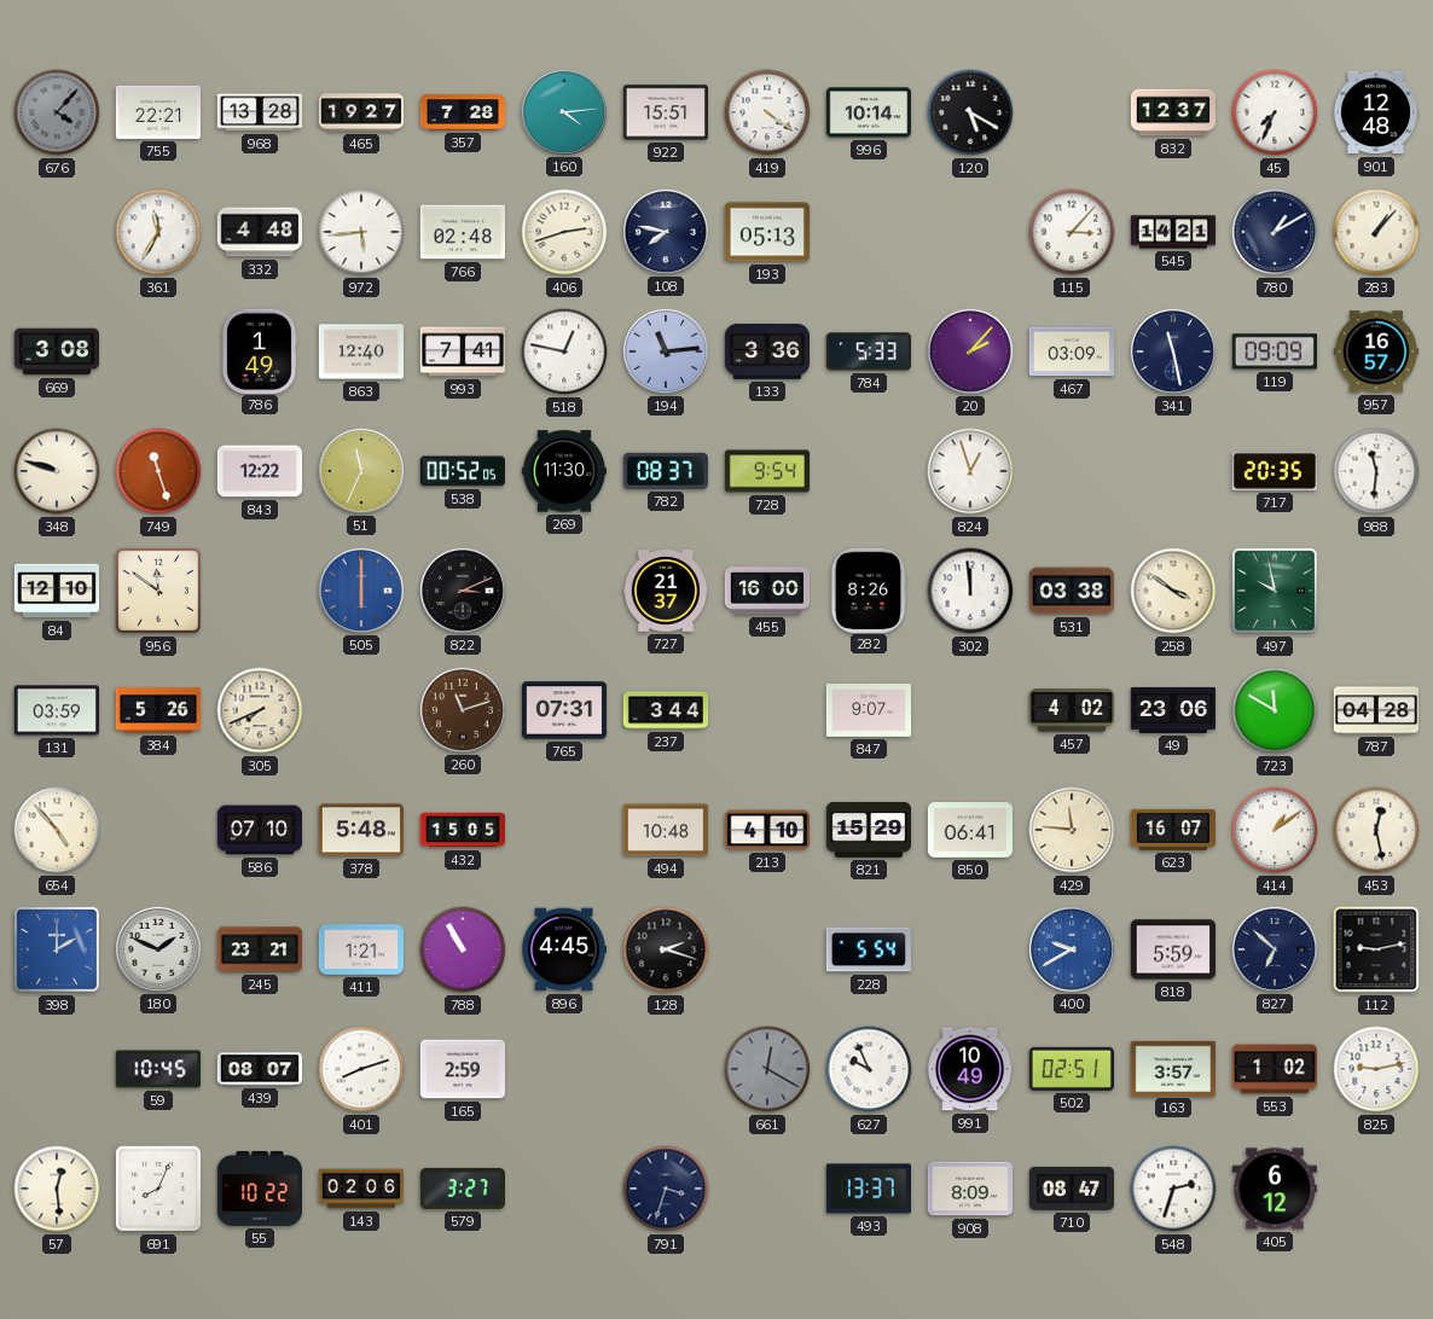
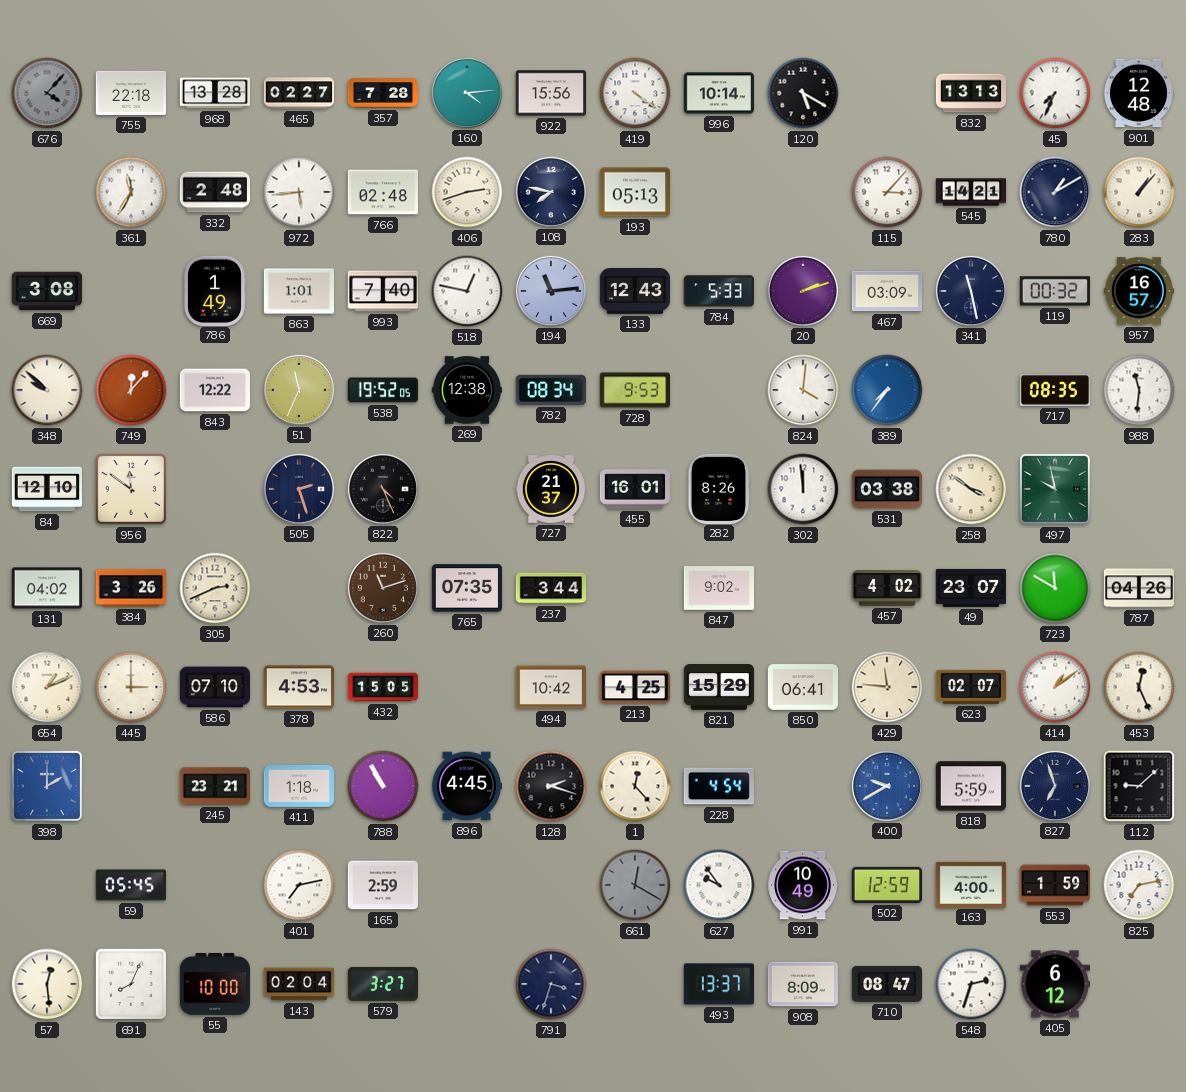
755: 22:21 -> 22:18 (130, 93)
465: 19:27 -> 02:27 (299, 93)
922: 15:51 -> 15:56 (550, 93)
832: 12:37 -> 13:13 (971, 93)
332: 4:48 -> 2:48 (215, 192)
863: 12:40 -> 1:01 (299, 291)
993: 7:41 -> 7:40 (382, 291)
133: 3:36 -> 12:43 (635, 291)
20: 2:07 -> 2:12 (802, 290)
119: 09:09 -> 00:32 (1055, 291)
348: 9:48 -> 9:52 (47, 390)
749: 11:27 -> 12:07 (131, 390)
538: 00:52 -> 19:52 (382, 390)
269: 11:30 -> 12:38 (466, 390)
782: 08:37 -> 08:34 (551, 390)
728: 9:54 -> 9:53 (635, 390)
824: 12:57 -> 4:01 (803, 390)
389: none -> 7:36 (887, 390)
717: 20:35 -> 08:35 (1054, 390)
505: 6:00 -> 2:27 (298, 488)
505 dial: blue -> navy (298, 488)
822: 3:11 -> 4:26 (382, 488)
455: 16:00 -> 16:01 (635, 489)
131: 03:59 -> 04:02 (46, 588)
384: 5:26 -> 3:26 (130, 588)
305: 7:41 -> 2:41 (215, 588)
765: 07:31 -> 07:35 (466, 588)
847: 9:07 -> 9:02 (719, 589)
49: 23:06 -> 23:07 (971, 588)
787: 04:28 -> 04:26 (1138, 588)
654: 4:53 -> 1:11 (47, 687)
445: none -> 3:00 (131, 687)
378: 5:48 -> 4:53 (298, 687)
494: 10:48 -> 10:42 (550, 687)
213: 4:10 -> 4:25 (634, 687)
623: 16:07 -> 02:07 (970, 687)
453: 12:28 -> 12:26 (1139, 687)
180: 1:49 -> none (157, 948)
411: 1:21 -> 1:18 (298, 787)
1: none -> 12:23 (635, 786)
228: 5:54 -> 4:54 (719, 786)
827: 6:52 -> 6:57 (1054, 785)
112: 9:13 -> 9:08 (1139, 786)
59: 10:45 -> 05:45 (130, 885)
439: 08:07 -> none (260, 1069)
401: 8:12 -> 7:13 (299, 885)
627: 9:56 -> 9:54 (719, 885)
502: 02:51 -> 12:59 (886, 885)
163: 3:57 -> 4:00 (970, 884)
553: 1:02 -> 1:59 (1054, 885)
825: 9:13 -> 7:13 (1139, 885)
55: 10:22 -> 10:00 (214, 984)
143: 02:06 -> 02:04 (299, 984)
